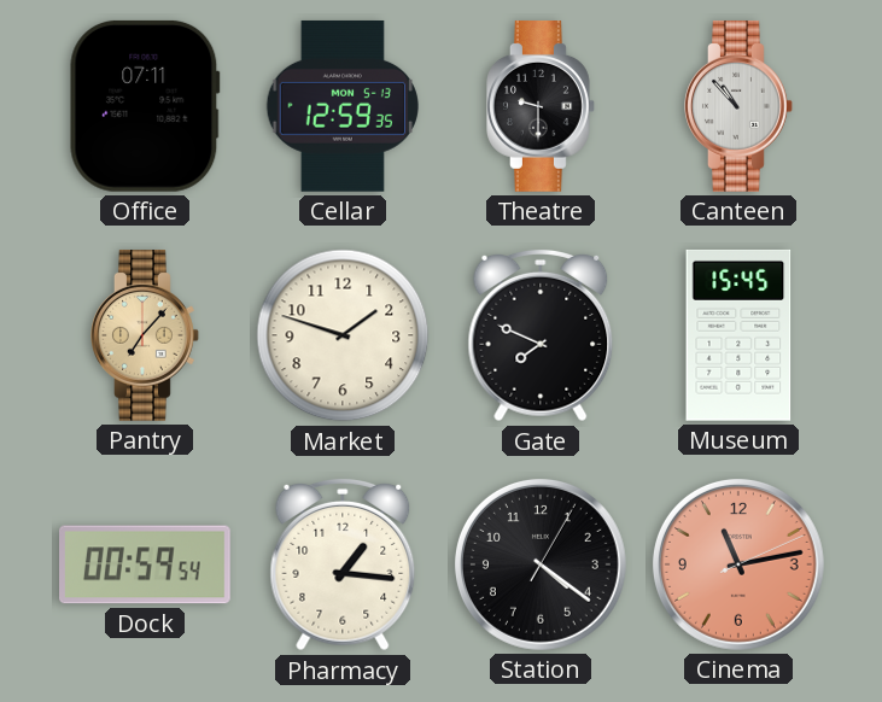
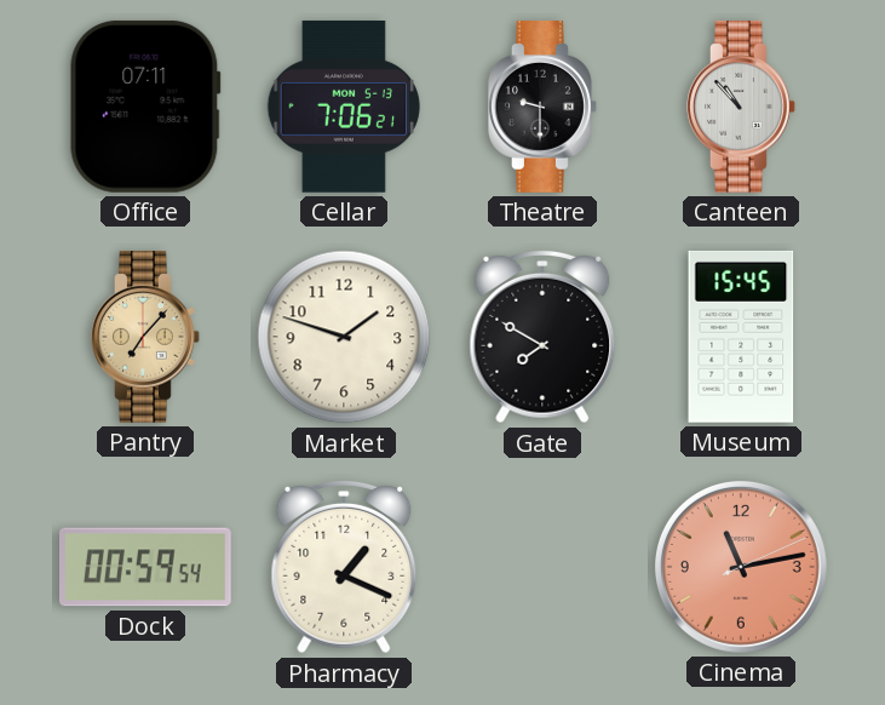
Cellar: 12:59 -> 7:06 (344, 107)
Gate: 7:49 -> 7:50 (542, 337)
Pharmacy: 1:16 -> 1:19 (344, 567)
Station: 4:21 -> none (541, 564)
